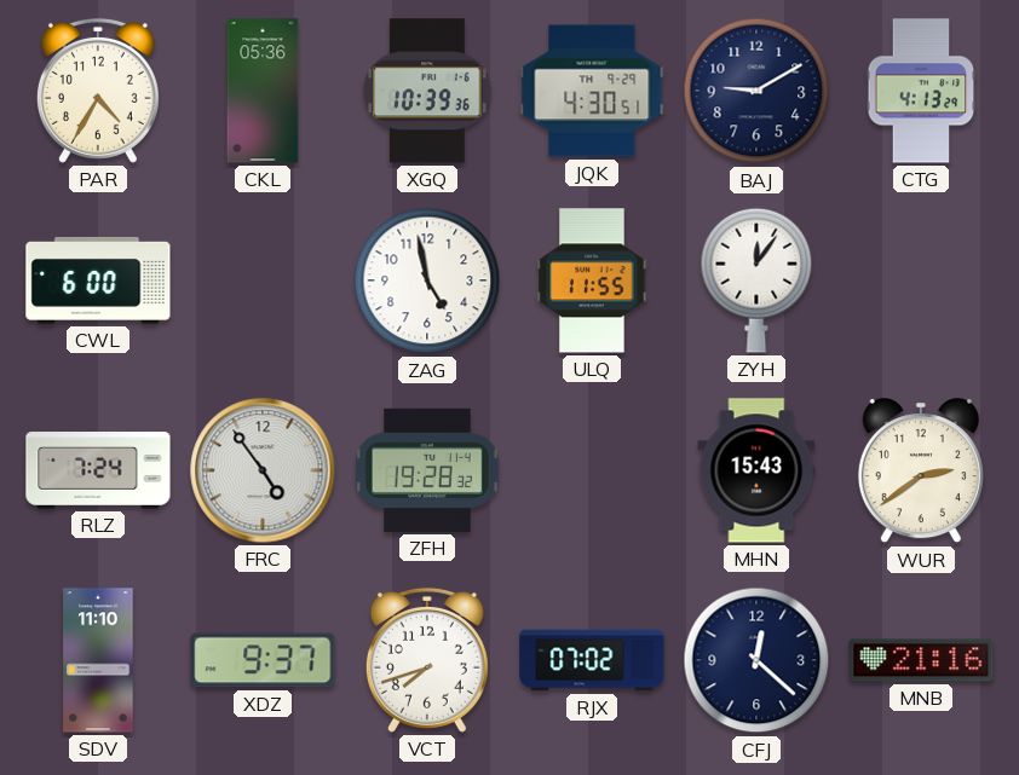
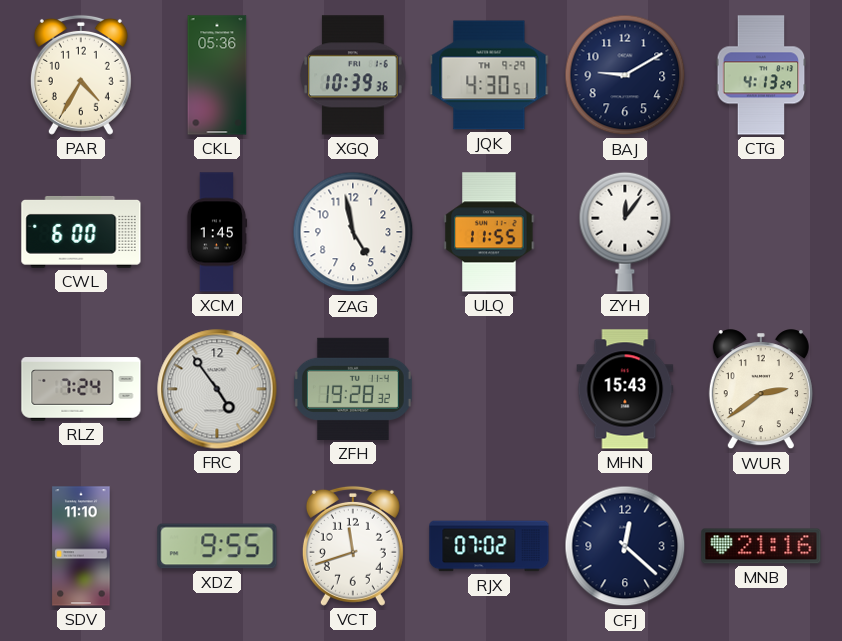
XCM: none -> 1:45 (217, 232)
XDZ: 9:37 -> 9:55 (217, 546)
VCT: 7:42 -> 11:42 (353, 546)
